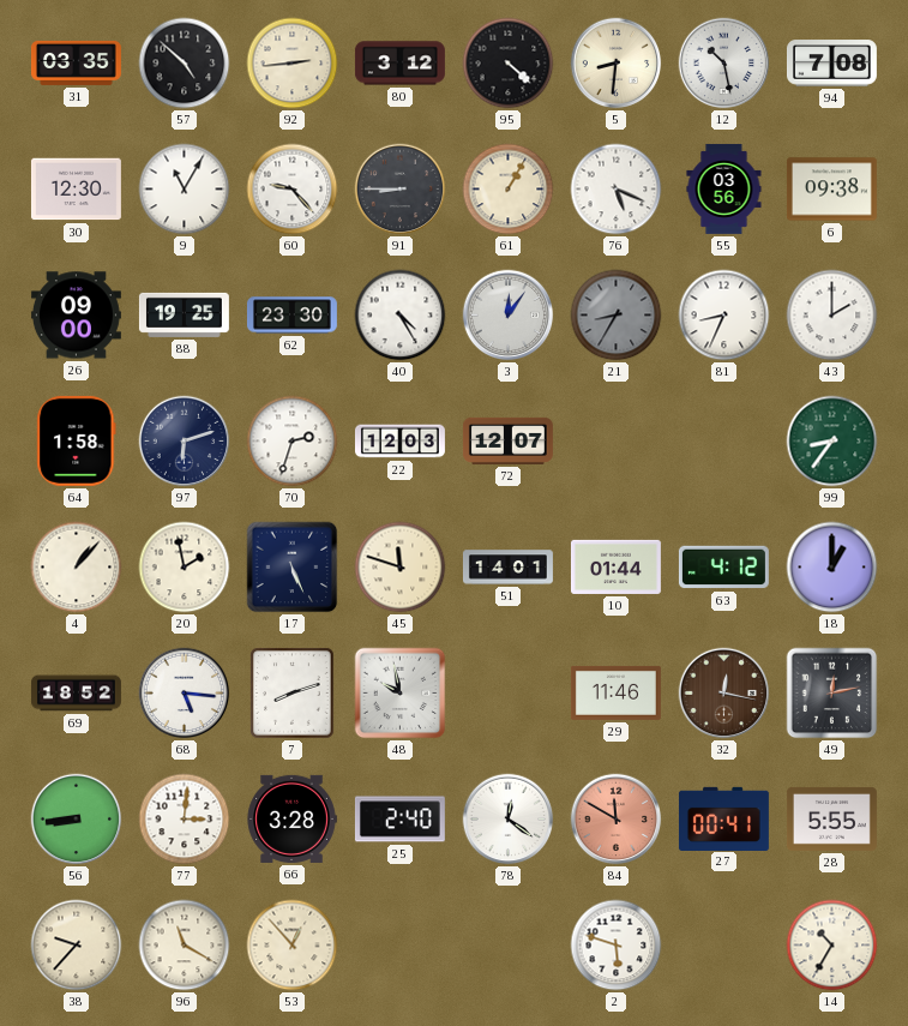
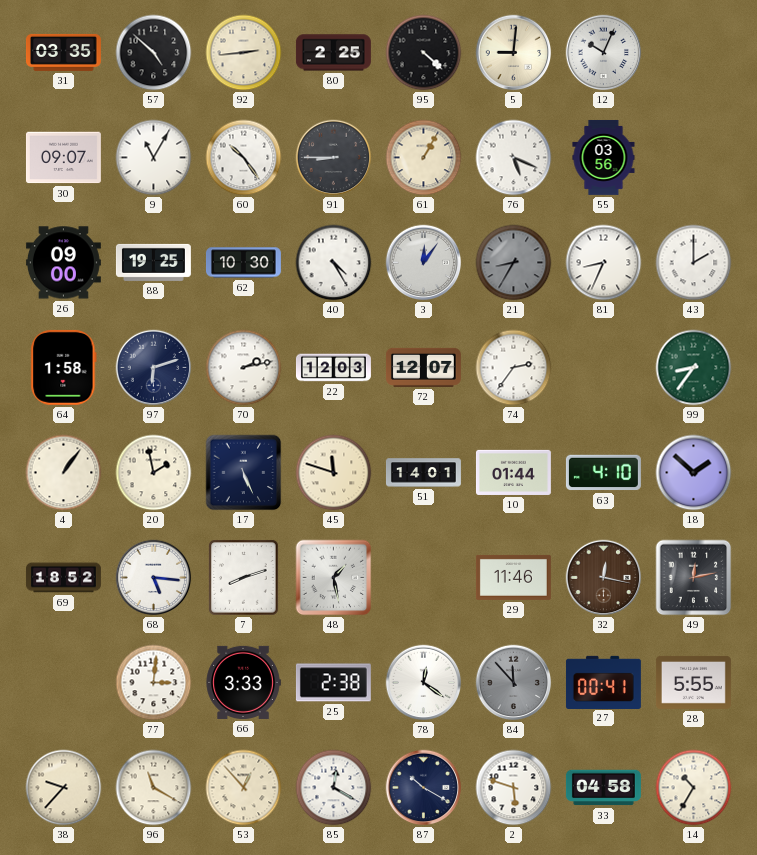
80: 3:12 -> 2:25 (333, 53)
5: 8:31 -> 9:01 (514, 53)
12: 10:28 -> 10:04 (604, 53)
94: 7:08 -> none (831, 64)
30: 12:30 -> 09:07 (63, 158)
60: 9:23 -> 10:24 (244, 158)
6: 09:38 -> none (831, 190)
62: 23:30 -> 10:30 (243, 263)
70: 2:33 -> 2:13 (244, 368)
74: none -> 2:36 (514, 368)
4: 1:07 -> 1:06 (64, 473)
63: 4:12 -> 4:10 (603, 473)
18: 1:00 -> 1:52 (694, 473)
48: 9:58 -> 1:28 (334, 578)
56: 8:44 -> none (77, 820)
66: 3:28 -> 3:33 (243, 682)
25: 2:40 -> 2:38 (333, 683)
84: 11:50 -> 11:53 (514, 683)
84 dial: salmon -> grey (514, 683)
85: none -> 12:20 (334, 788)
87: none -> 10:20 (424, 788)
33: none -> 04:58 (603, 788)
